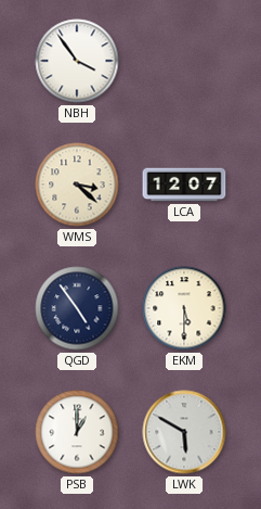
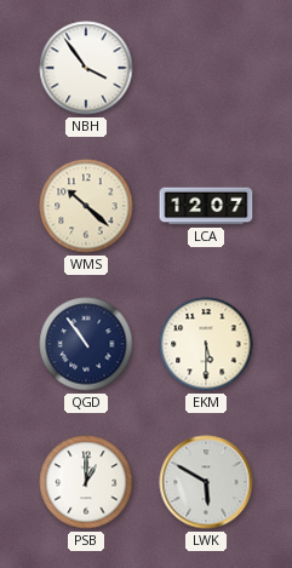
WMS: 3:22 -> 10:22 (86, 206)
QGD: 4:54 -> 10:54 (86, 344)
